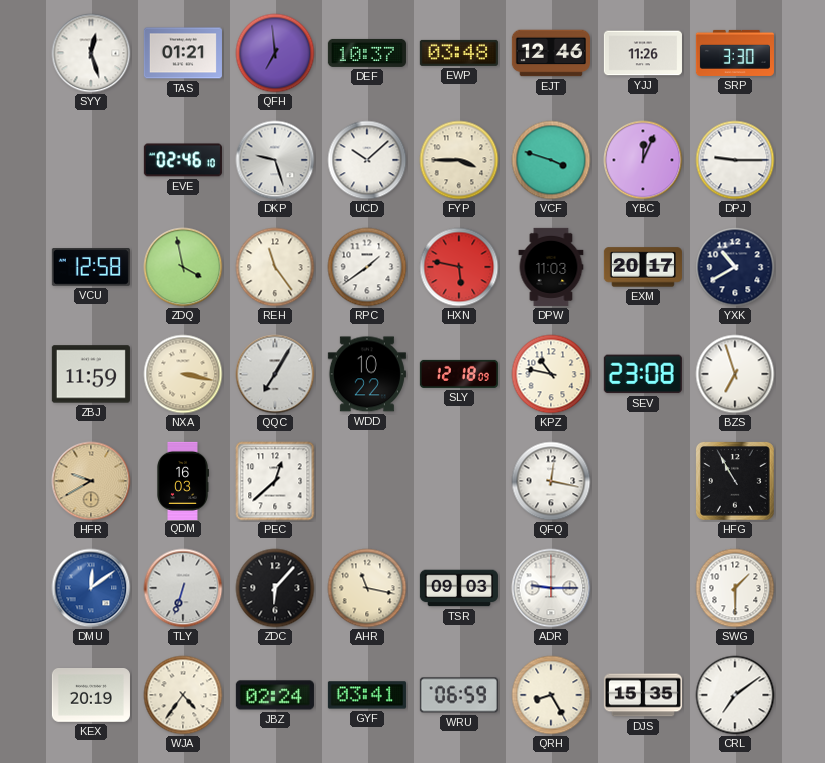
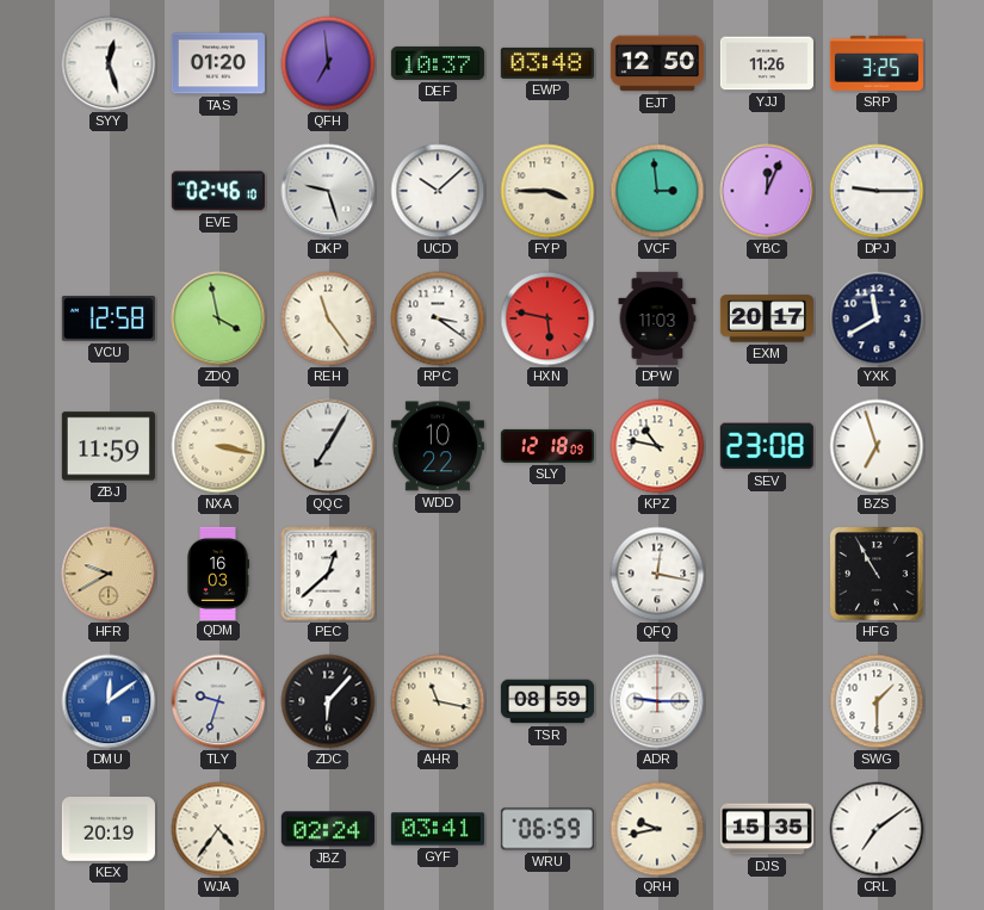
TAS: 01:21 -> 01:20 (218, 63)
EJT: 12:46 -> 12:50 (657, 63)
SRP: 3:30 -> 3:25 (877, 63)
VCF: 3:48 -> 2:59 (657, 191)
RPC: 1:39 -> 3:21 (438, 318)
YXK: 10:40 -> 11:40 (877, 318)
TLY: 6:33 -> 9:33 (218, 701)
TSR: 09:03 -> 08:59 (547, 701)
QRH: 8:25 -> 9:43 (657, 829)
